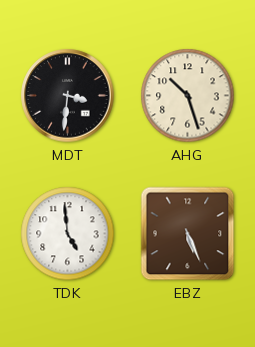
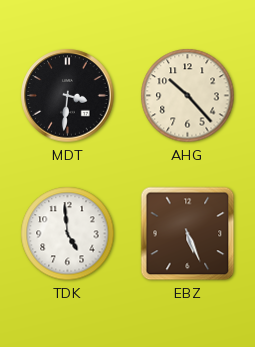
AHG: 10:27 -> 10:23 (188, 96)
